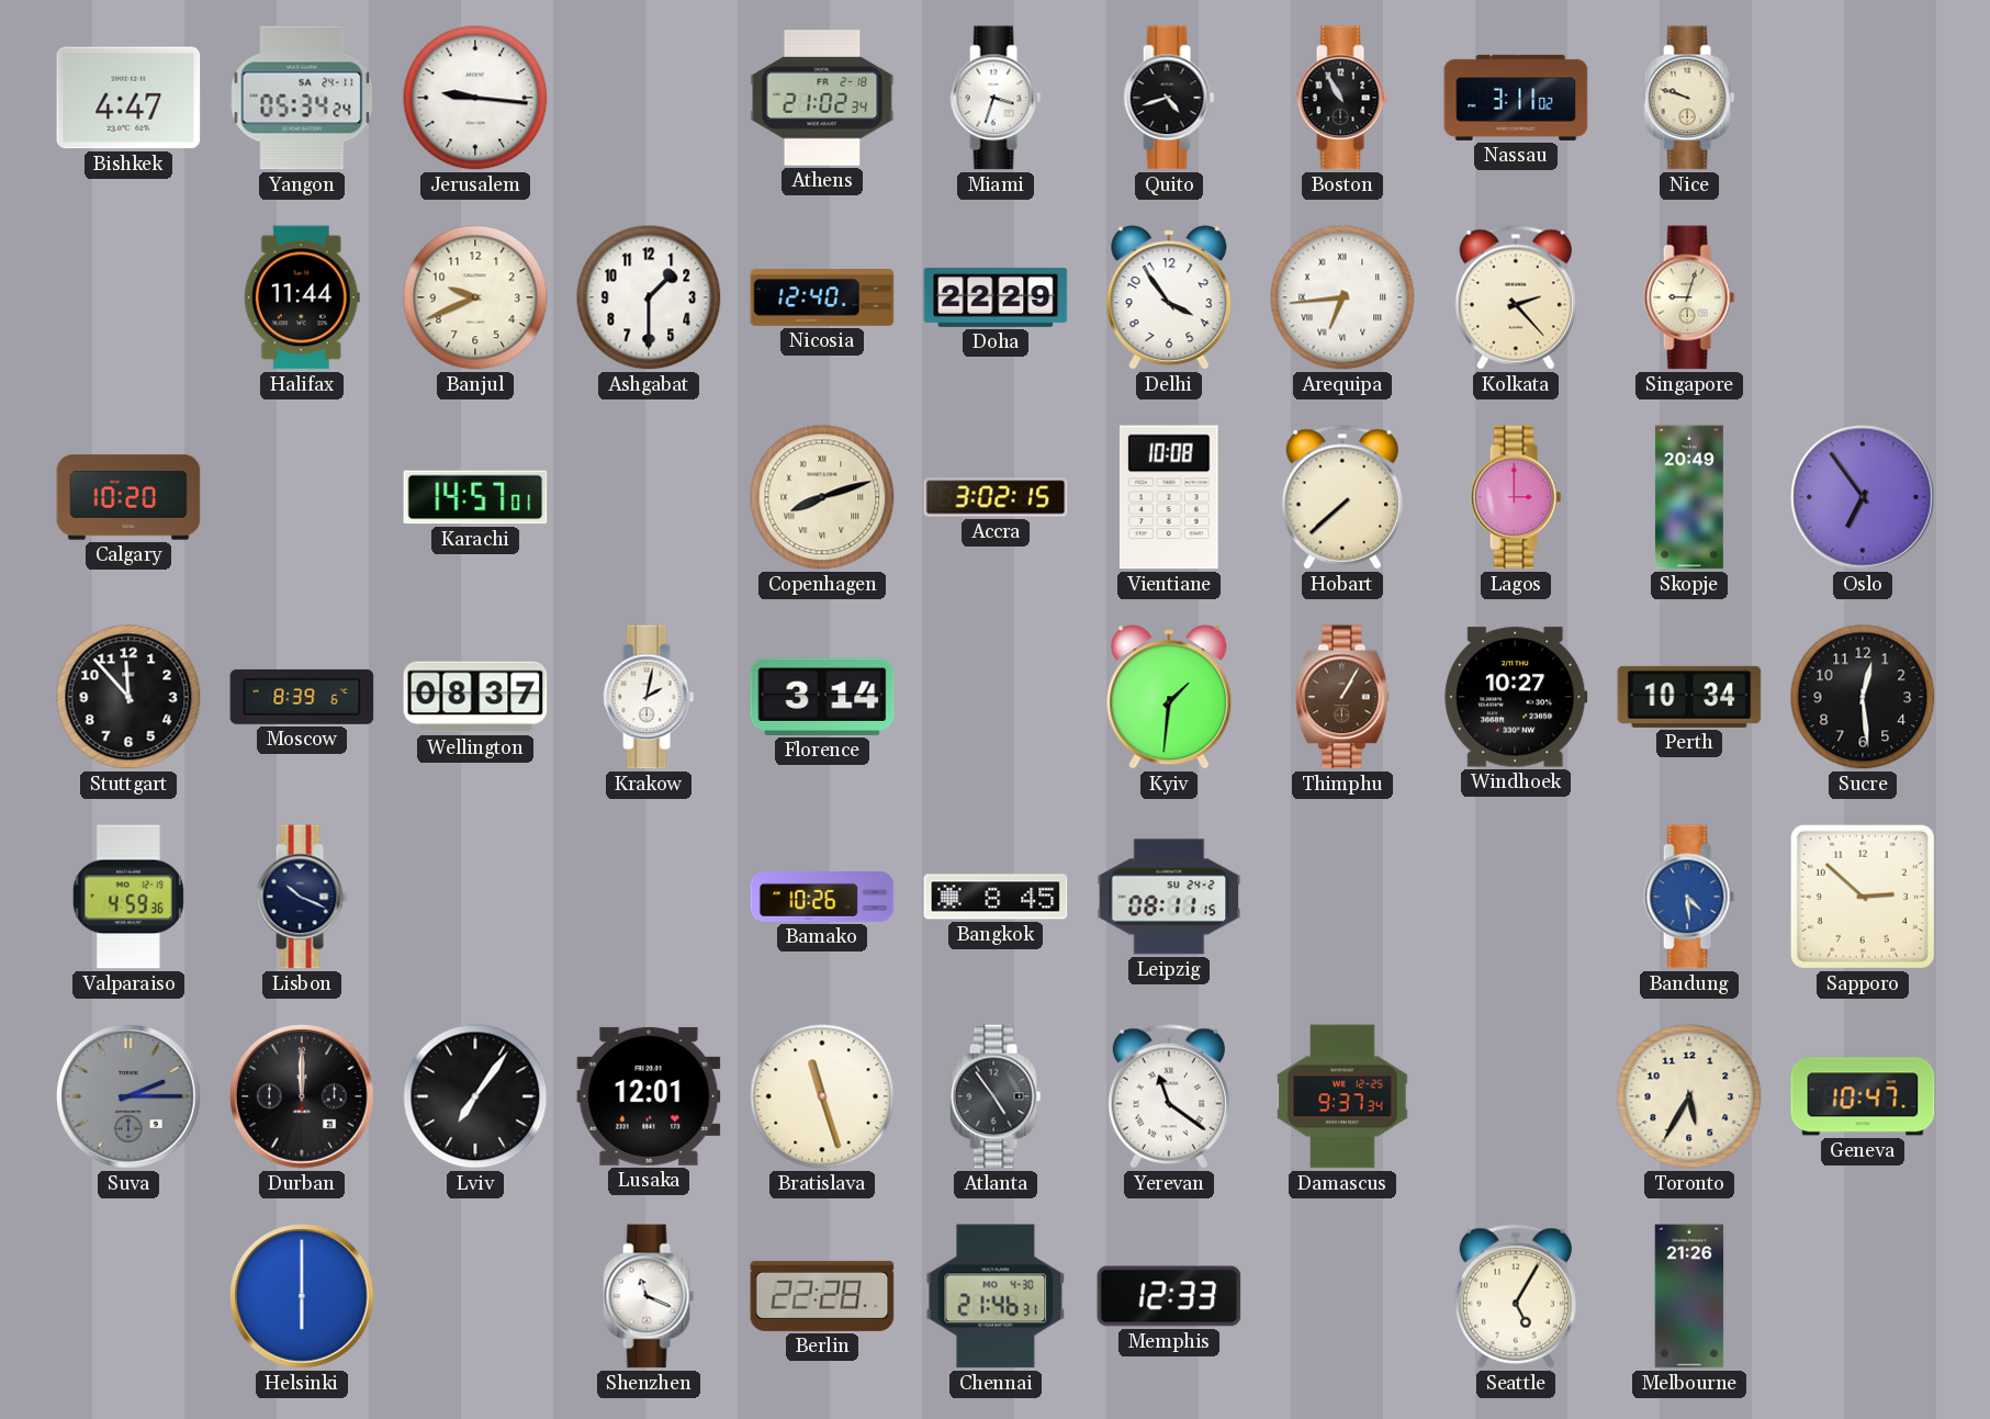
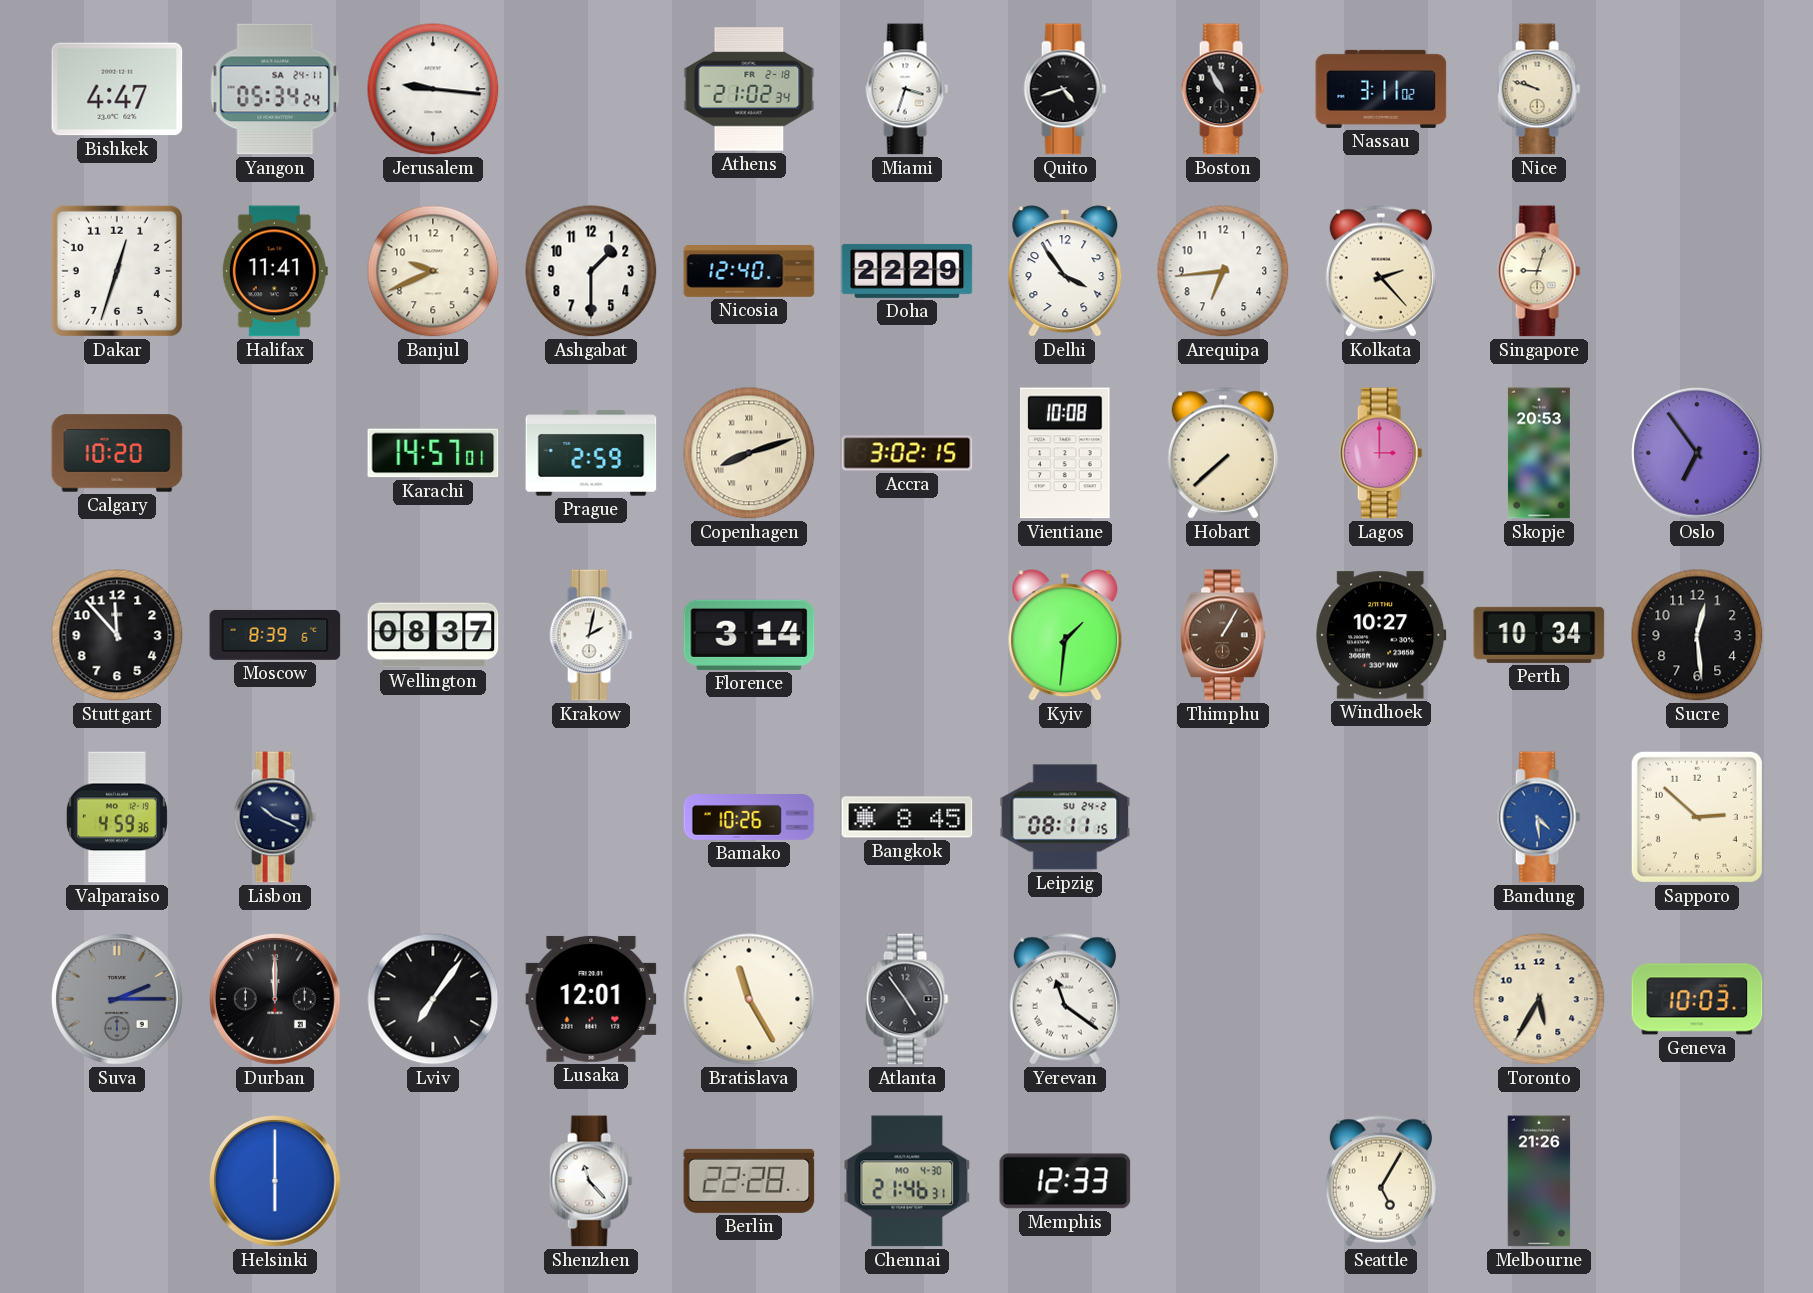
Dakar: none -> 12:33 (117, 271)
Halifax: 11:44 -> 11:41 (275, 271)
Arequipa numerals: Roman -> Arabic (1223, 271)
Prague: none -> 2:59 (591, 453)
Skopje: 20:49 -> 20:53 (1539, 453)
Bratislava: 11:27 -> 11:25 (749, 999)
Damascus: 9:37 -> none (1342, 1096)
Geneva: 10:47 -> 10:03 (1697, 999)
Shenzhen: 11:19 -> 11:23 (591, 1181)
